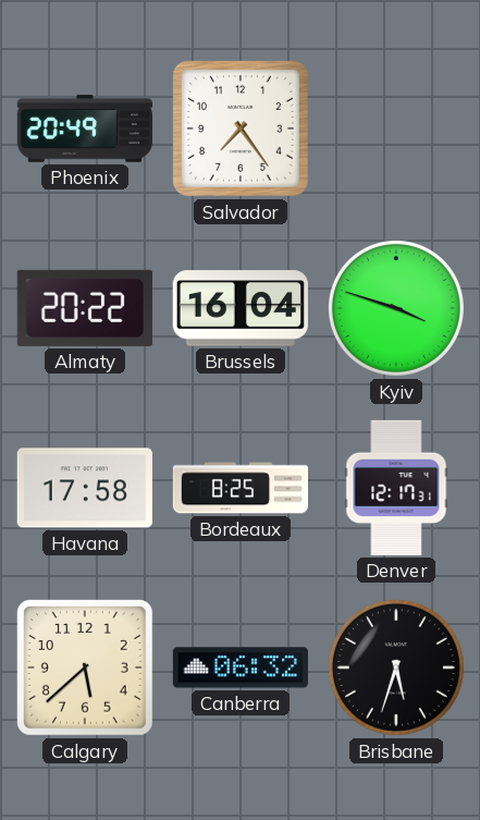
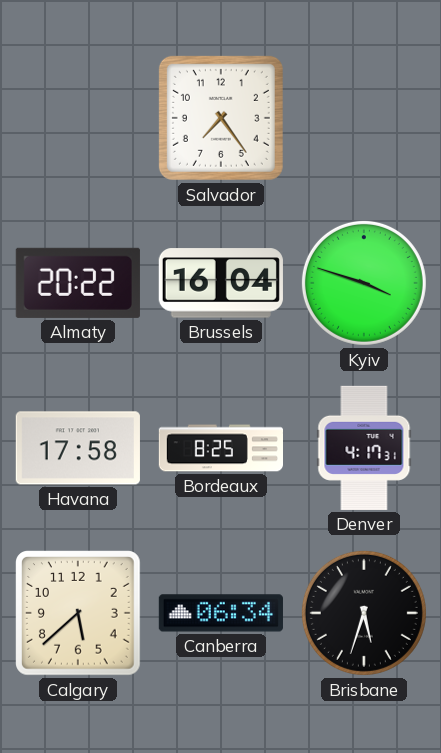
Phoenix: 20:49 -> none (84, 128)
Denver: 12:17 -> 4:17 (364, 448)
Canberra: 06:32 -> 06:34 (221, 613)
